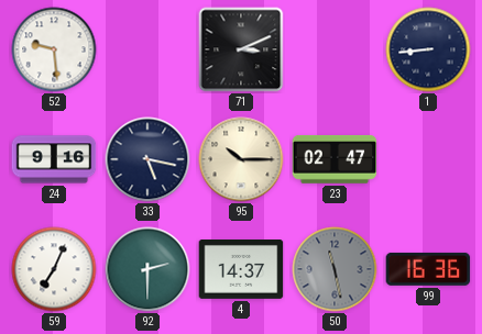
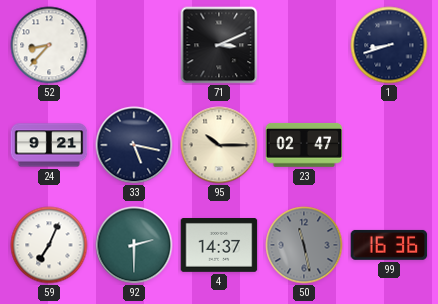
52: 9:29 -> 8:37 (49, 45)
1: 8:44 -> 8:42 (389, 45)
24: 9:16 -> 9:21 (49, 145)
